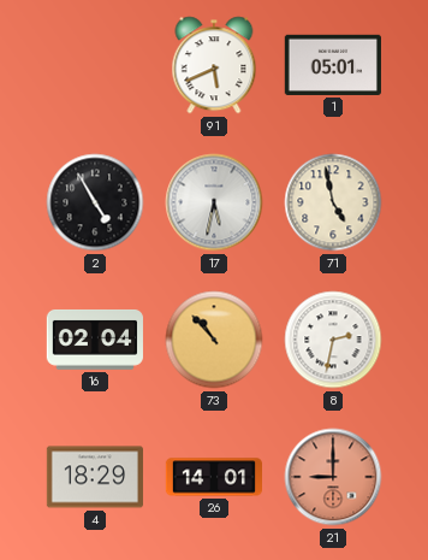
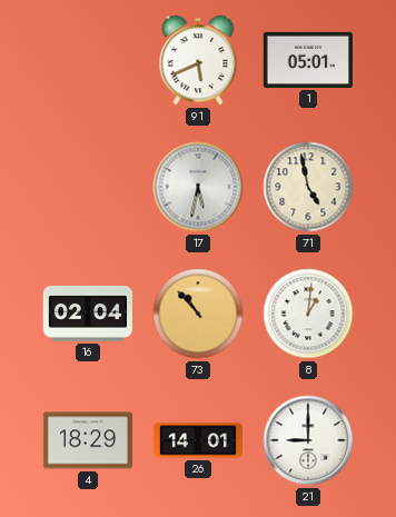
2: 4:55 -> none (95, 202)
8: 2:32 -> 1:01 (308, 314)
21 dial: salmon -> white (308, 440)
